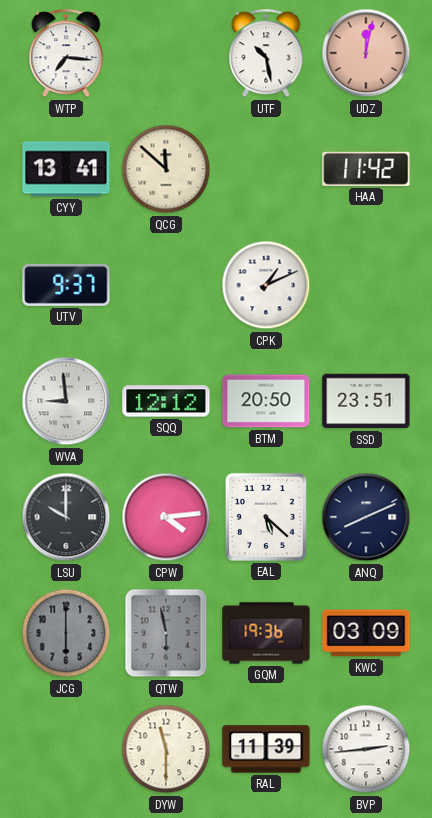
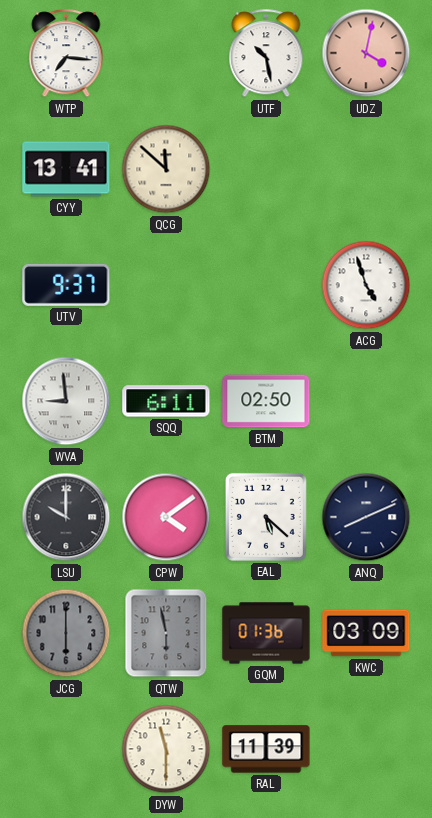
UDZ: 12:02 -> 4:02 (366, 53)
HAA: 11:42 -> none (366, 169)
CPK: 1:11 -> none (266, 285)
ACG: none -> 4:57 (366, 285)
SQQ: 12:12 -> 6:11 (166, 401)
BTM: 20:50 -> 02:50 (266, 401)
SSD: 23:51 -> none (366, 401)
CPW: 4:14 -> 4:09 (166, 517)
GQM: 19:36 -> 01:36 (266, 633)
BVP: 2:44 -> none (366, 749)
